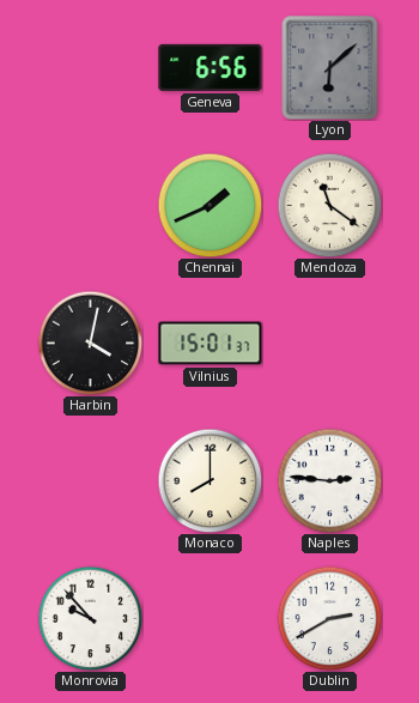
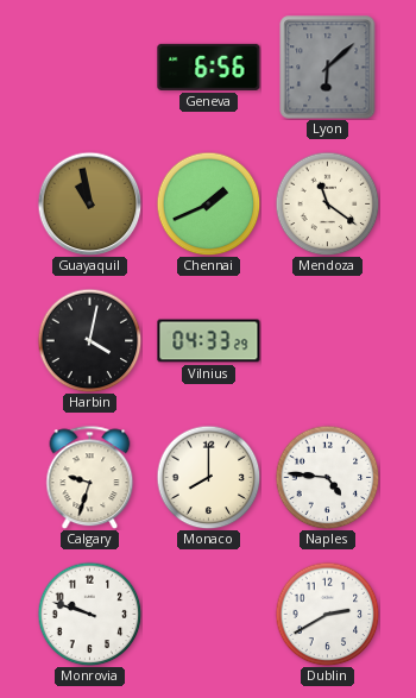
Guayaquil: none -> 10:58 (89, 203)
Vilnius: 15:01 -> 04:33 (209, 341)
Calgary: none -> 9:33 (90, 477)
Naples: 2:46 -> 4:46 (327, 477)
Monrovia: 9:53 -> 9:48 (89, 614)
